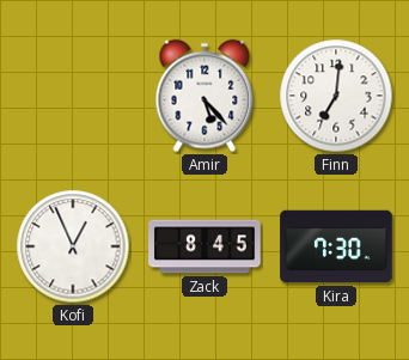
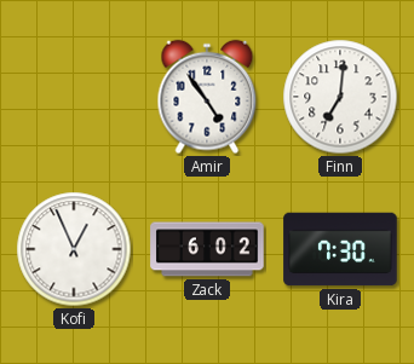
Amir: 5:23 -> 4:54 (207, 97)
Zack: 8:45 -> 6:02 (207, 249)
